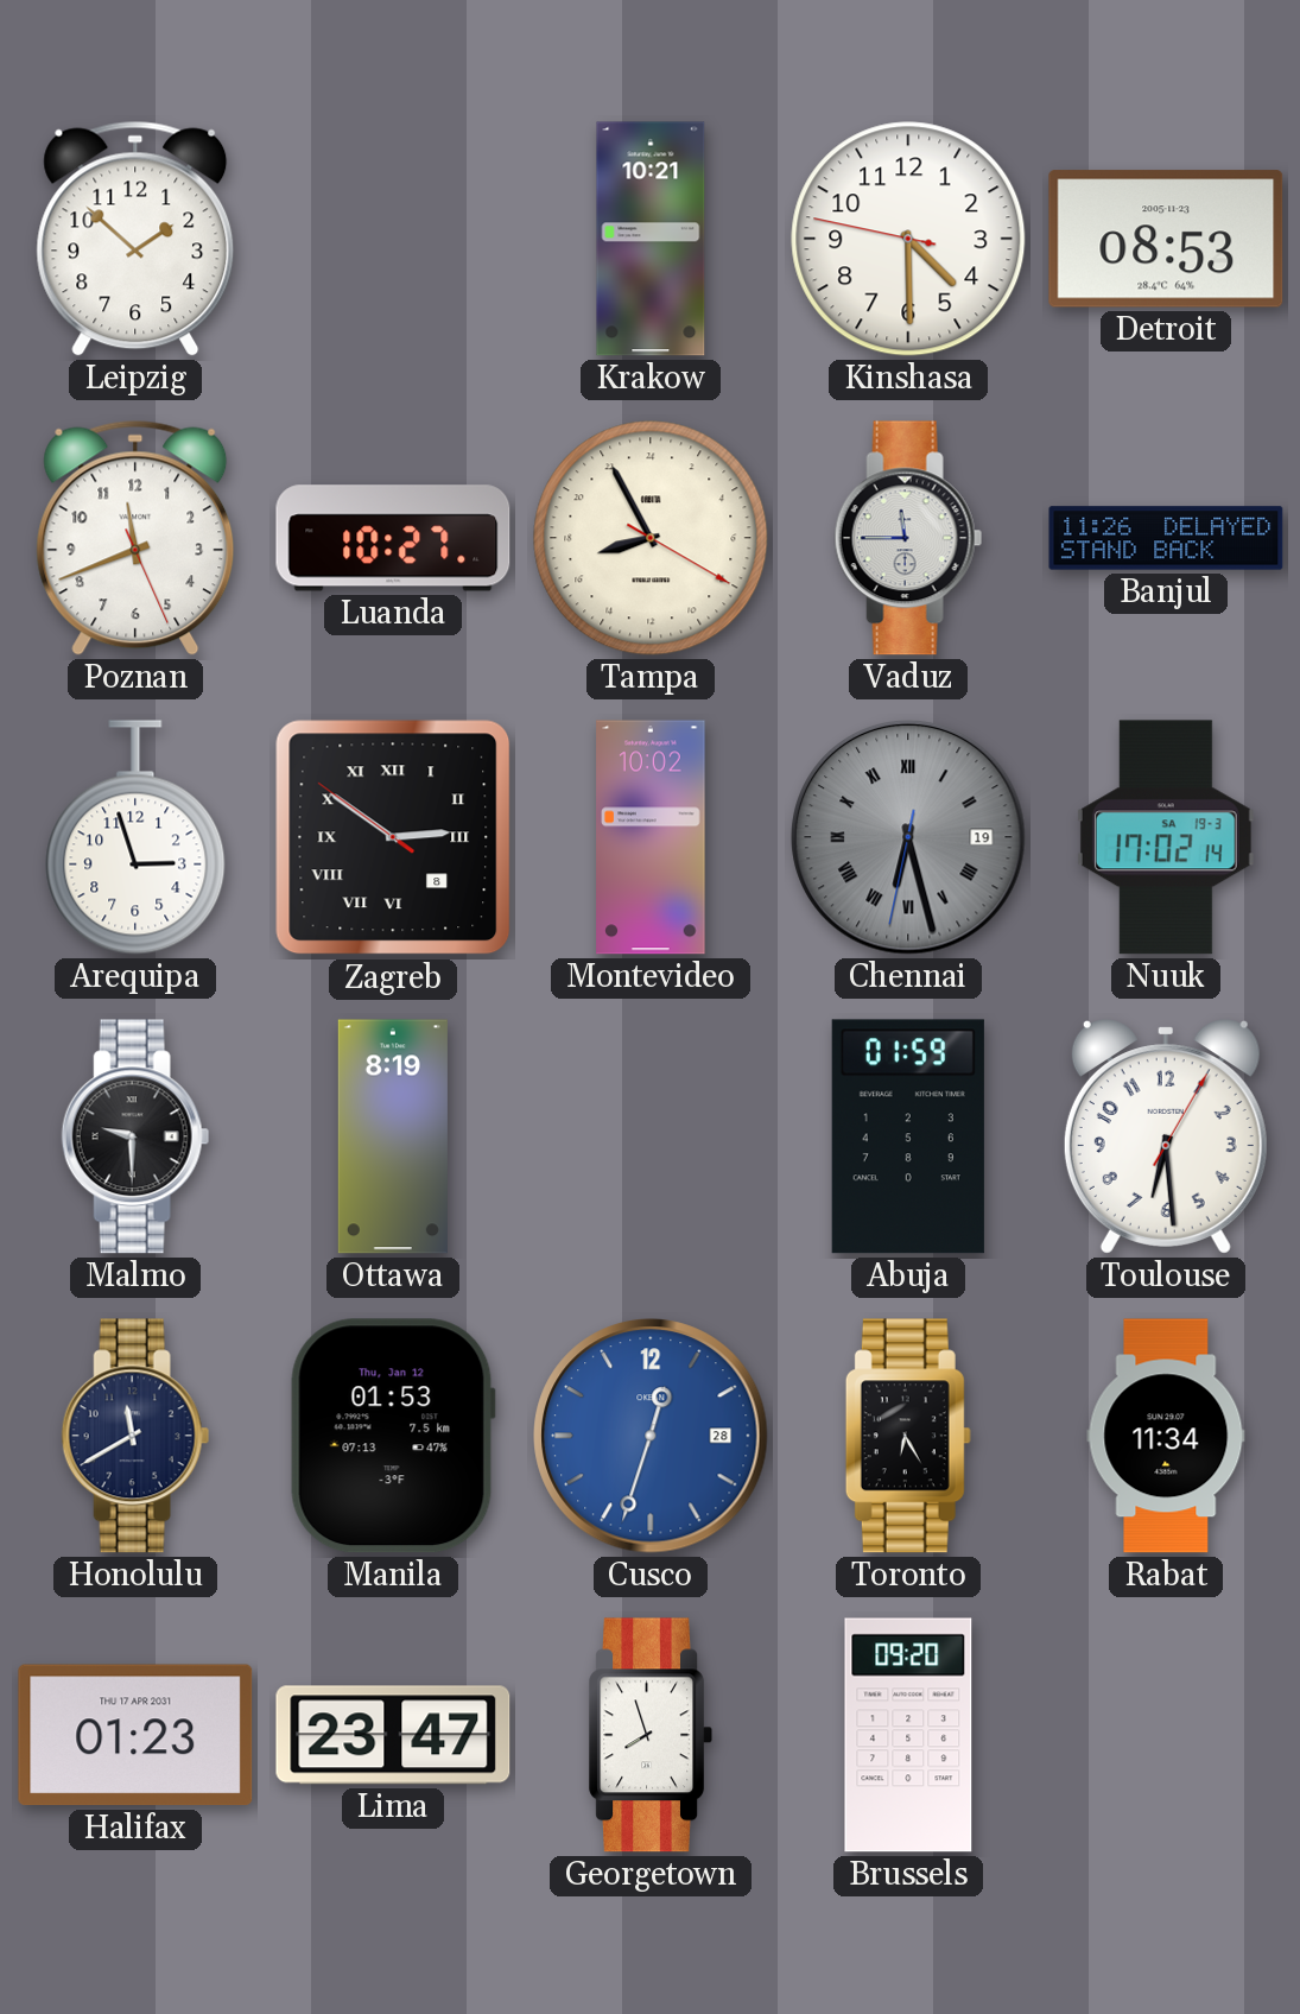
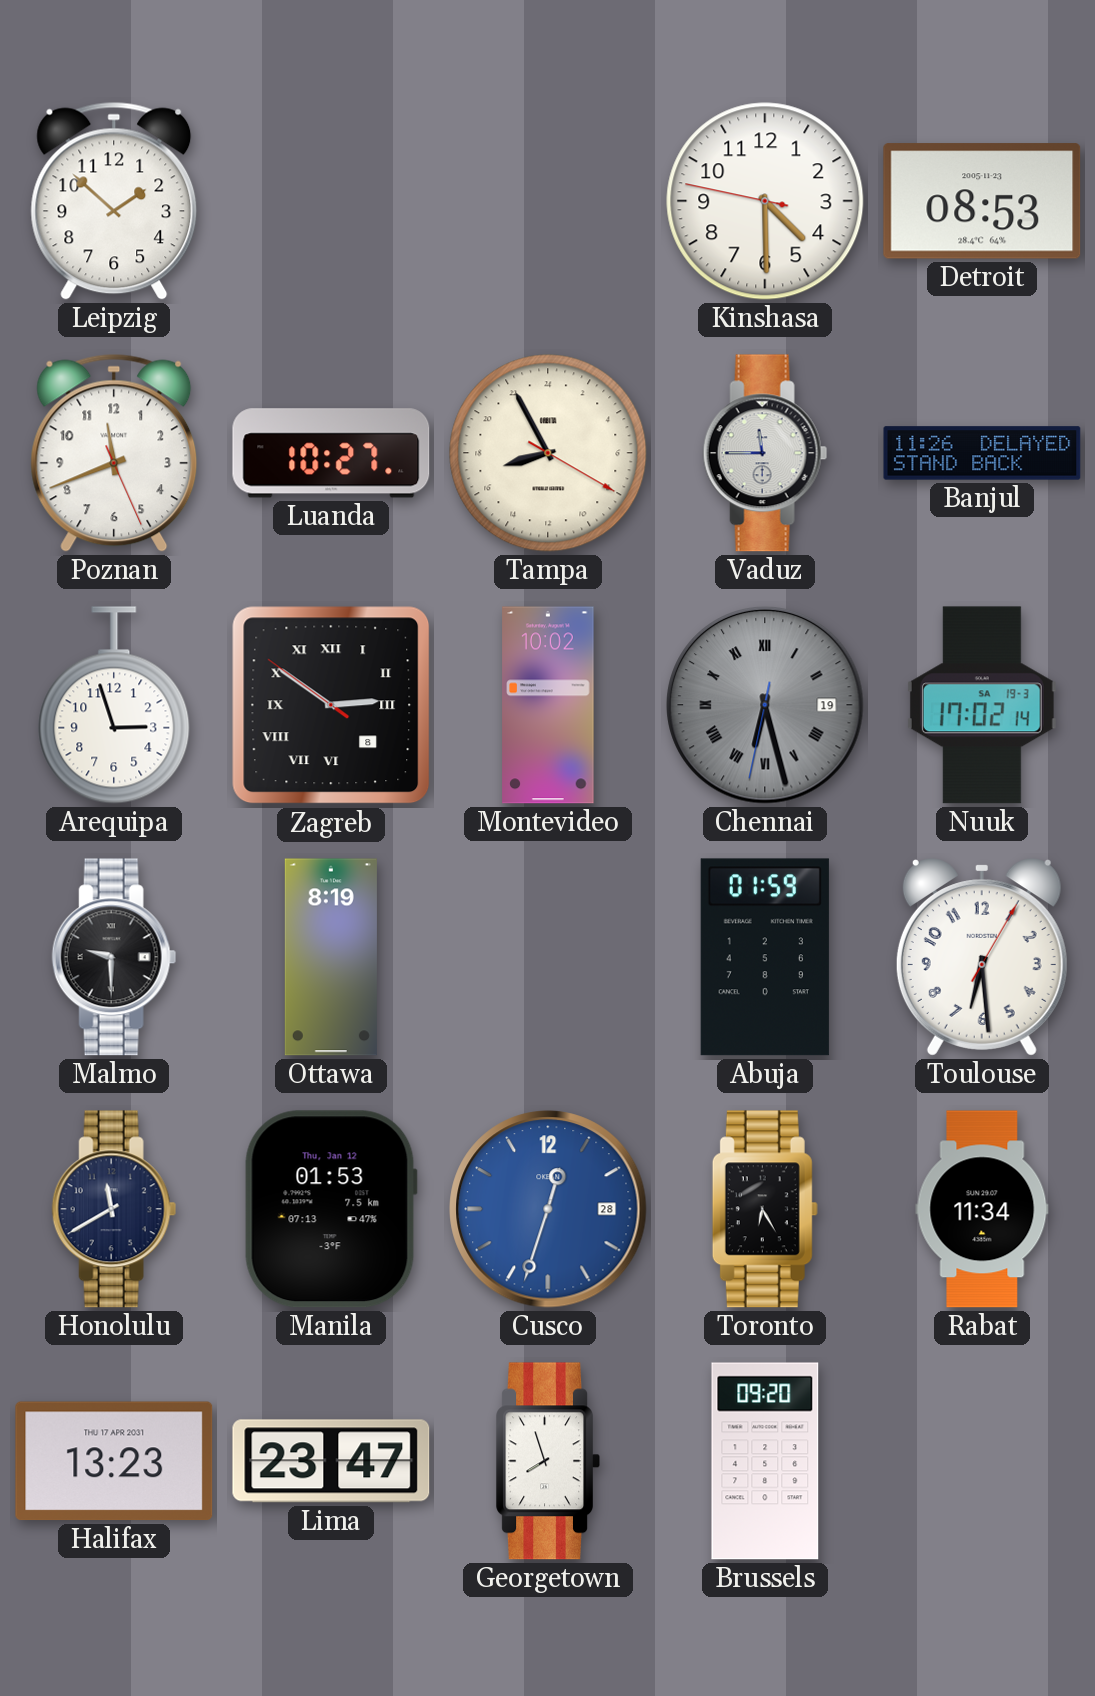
Krakow: 10:21 -> none (651, 239)
Halifax: 01:23 -> 13:23 (114, 1461)
